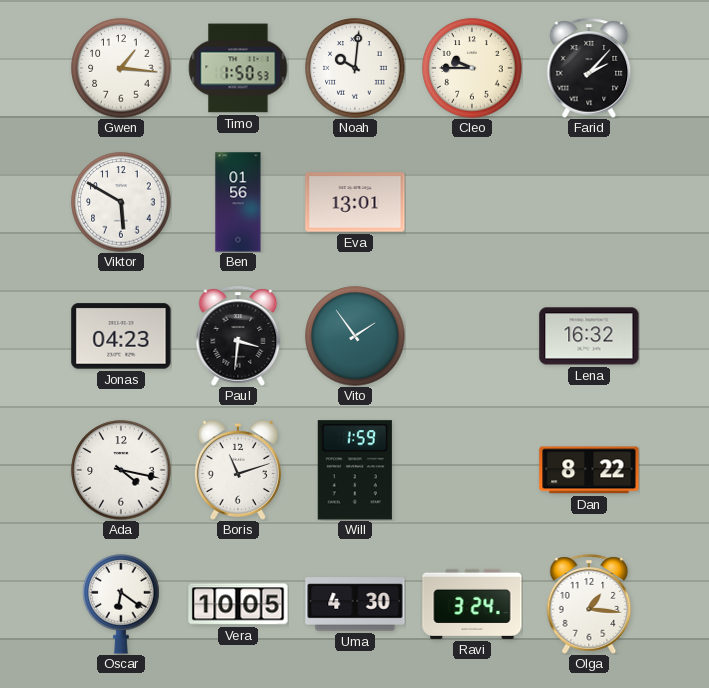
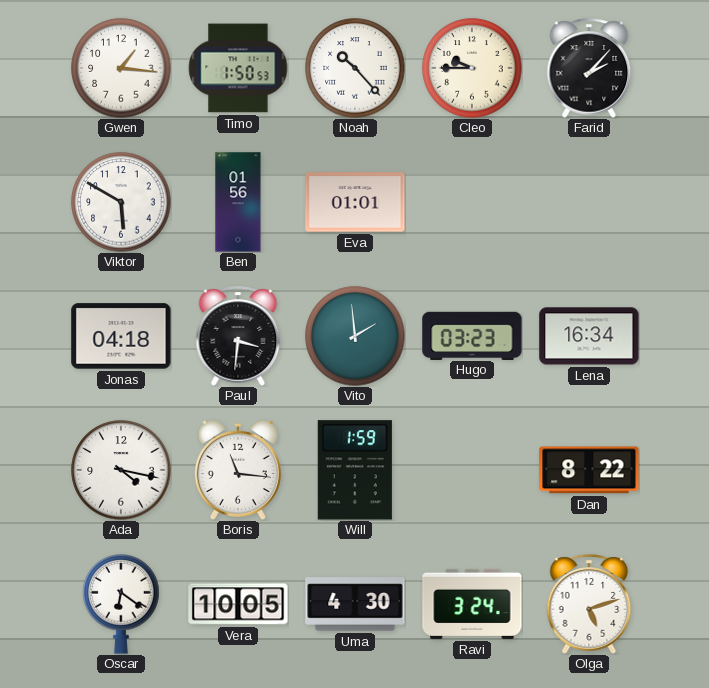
Noah: 10:01 -> 10:23 (355, 68)
Eva: 13:01 -> 01:01 (355, 202)
Jonas: 04:23 -> 04:18 (121, 336)
Vito: 1:54 -> 1:59 (355, 336)
Hugo: none -> 03:23 (472, 335)
Lena: 16:32 -> 16:34 (589, 336)
Boris: 11:12 -> 11:16 (238, 470)
Olga: 1:16 -> 5:12 (589, 604)
